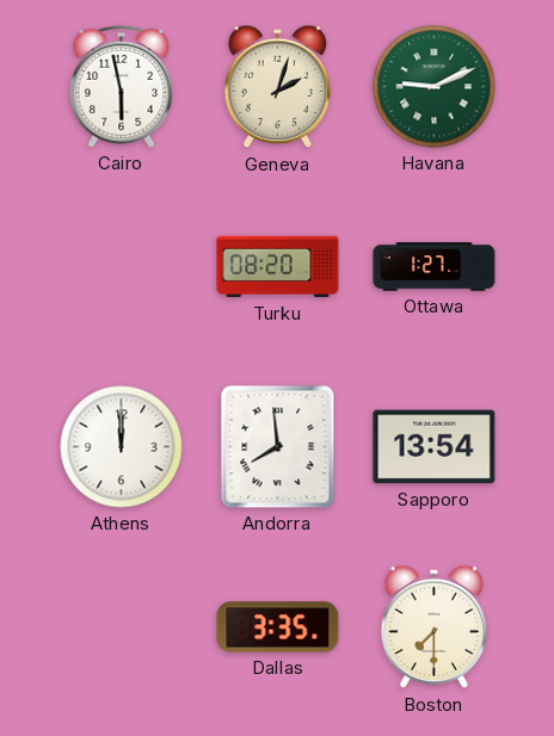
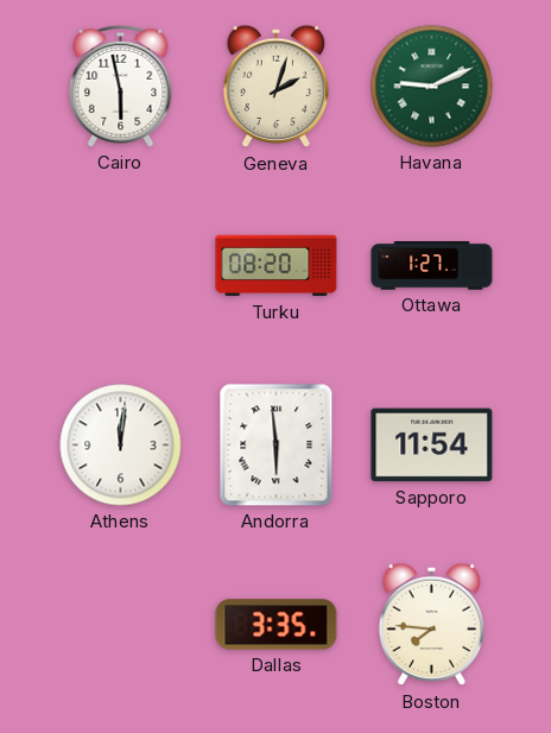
Athens: 12:00 -> 12:01 (121, 446)
Andorra: 7:59 -> 5:59 (277, 446)
Sapporo: 13:54 -> 11:54 (432, 446)
Boston: 7:30 -> 7:46 (432, 625)
